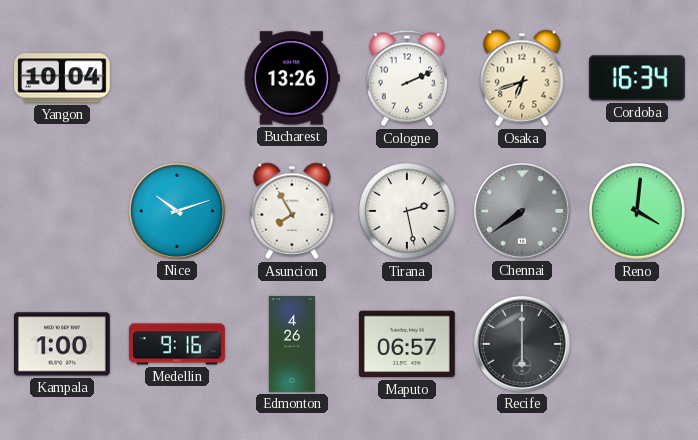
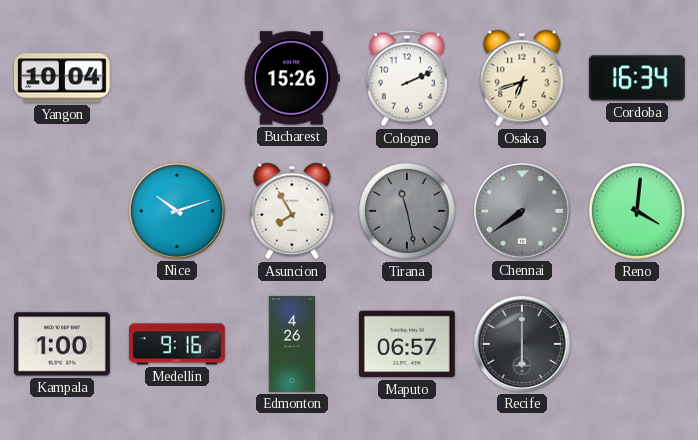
Bucharest: 13:26 -> 15:26 (292, 78)
Tirana: 2:28 -> 11:28 (408, 212)
Tirana dial: white -> grey (408, 212)
